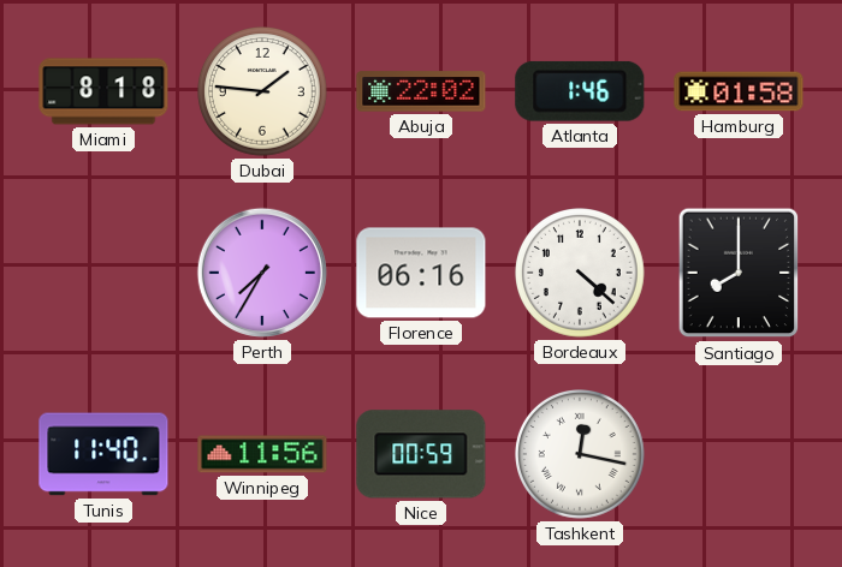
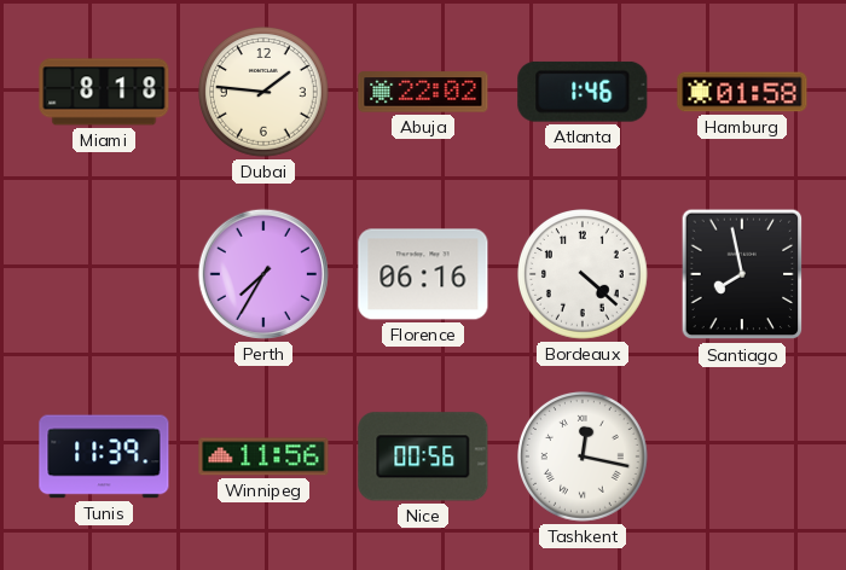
Santiago: 8:00 -> 7:58 (742, 274)
Tunis: 11:40 -> 11:39 (104, 456)
Nice: 00:59 -> 00:56 (423, 456)
